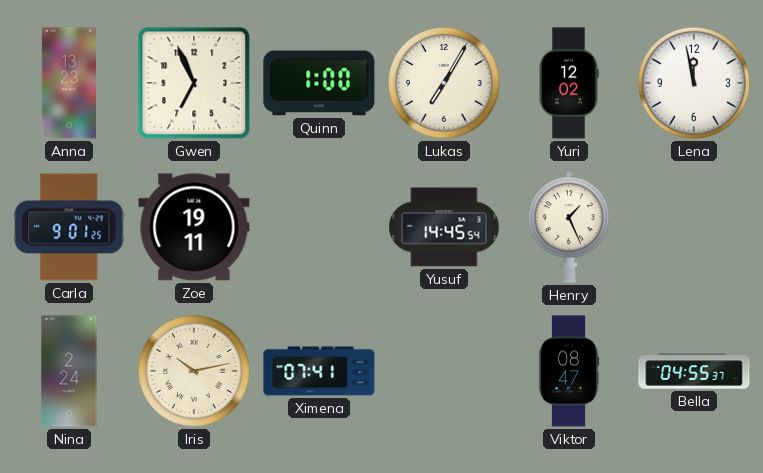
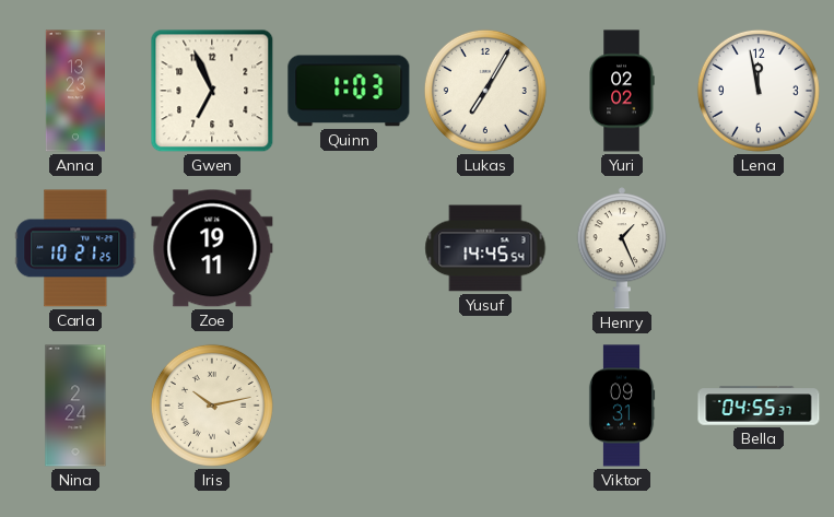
Quinn: 1:00 -> 1:03 (349, 91)
Yuri: 12:02 -> 02:02 (622, 91)
Carla: 9:01 -> 10:21 (75, 248)
Ximena: 07:41 -> none (319, 371)
Viktor: 08:47 -> 09:31 (622, 406)
